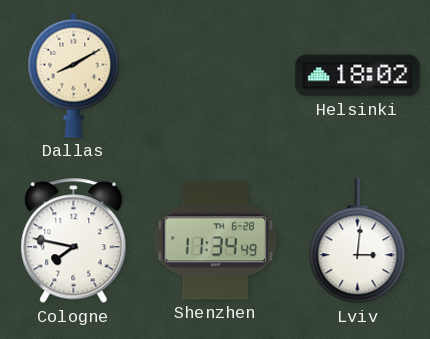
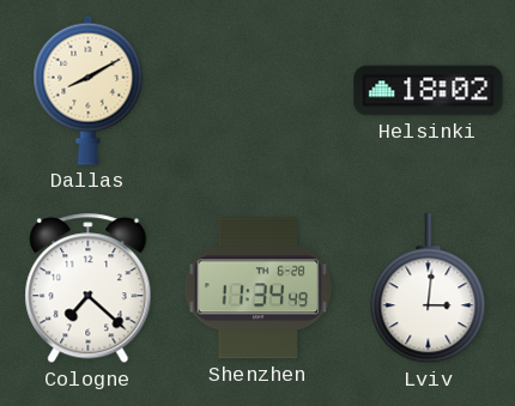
Cologne: 7:47 -> 7:22 (89, 289)
